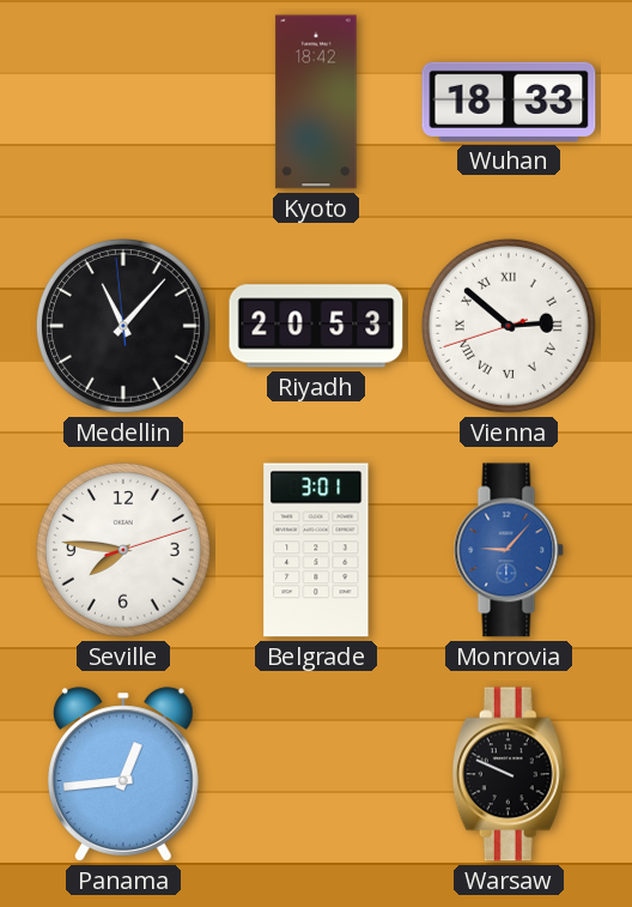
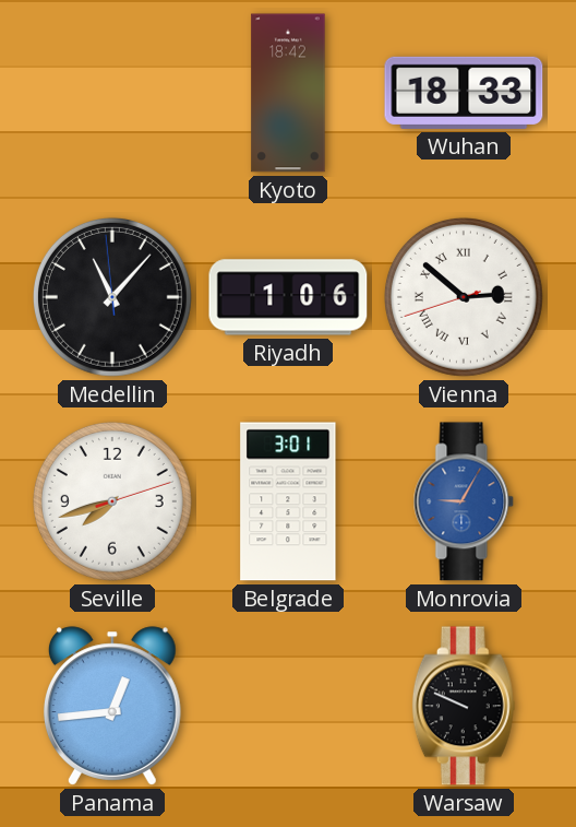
Riyadh: 20:53 -> 1:06 (288, 297)
Seville: 7:46 -> 7:42 (112, 501)
Monrovia: 9:07 -> 9:05 (464, 501)
